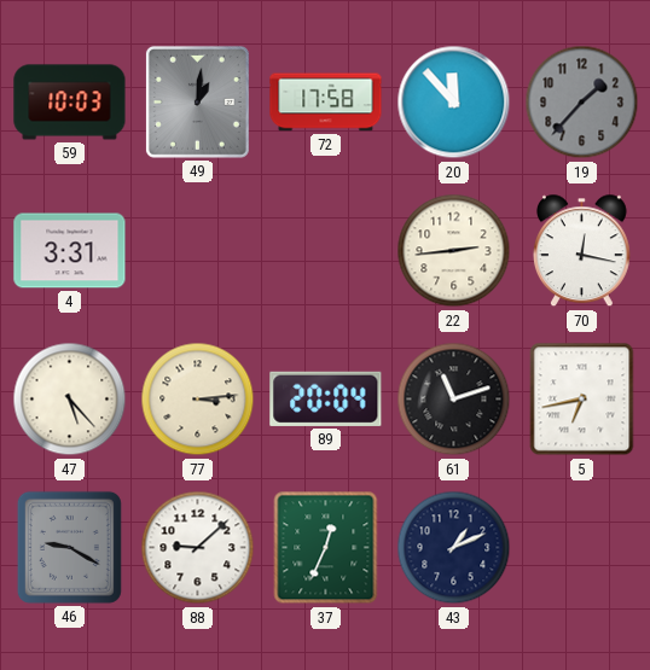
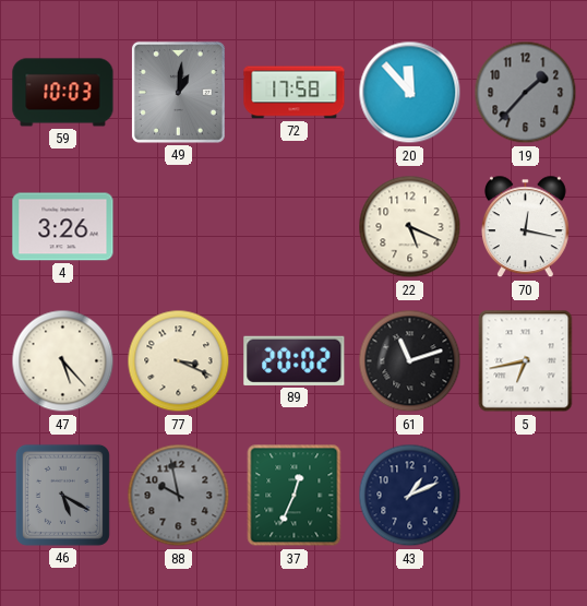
4: 3:31 -> 3:26 (63, 227)
22: 2:44 -> 5:19 (410, 227)
77: 3:14 -> 3:19 (179, 361)
89: 20:04 -> 20:02 (295, 360)
46: 9:20 -> 5:20 (62, 495)
88: 9:08 -> 9:58 (179, 496)
88 dial: white -> grey (179, 496)
